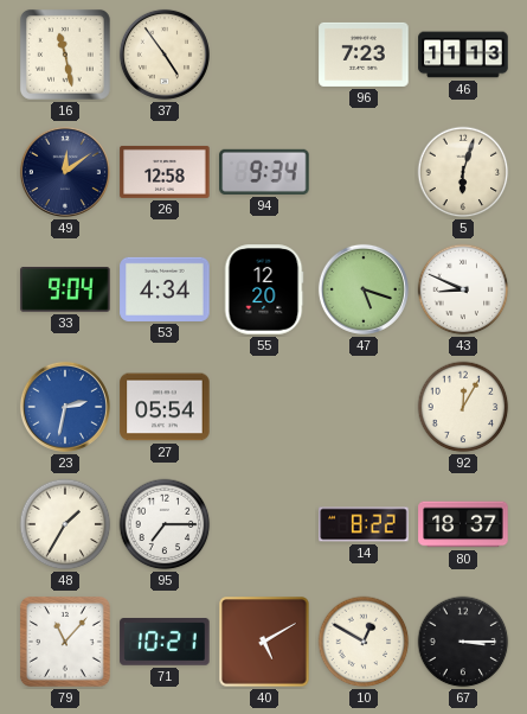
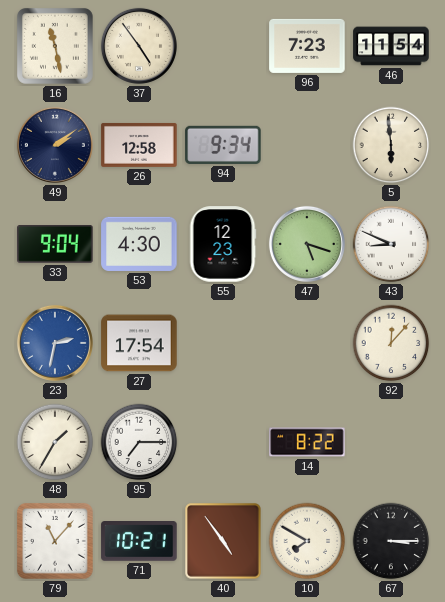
46: 11:13 -> 11:54 (391, 46)
49: 12:09 -> 2:09 (55, 145)
5: 6:03 -> 5:59 (391, 145)
53: 4:34 -> 4:30 (139, 244)
55: 12:20 -> 12:23 (223, 244)
27: 05:54 -> 17:54 (139, 343)
92: 12:05 -> 12:07 (391, 343)
80: 18:37 -> none (463, 524)
40: 5:10 -> 4:54 (223, 541)
10: 12:50 -> 7:50 (307, 541)
